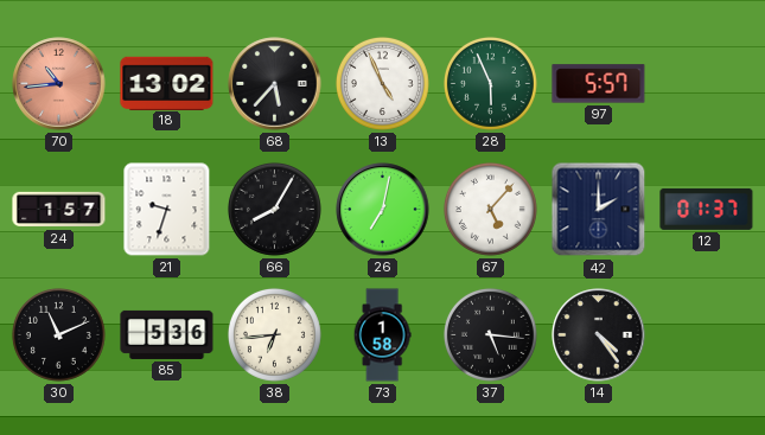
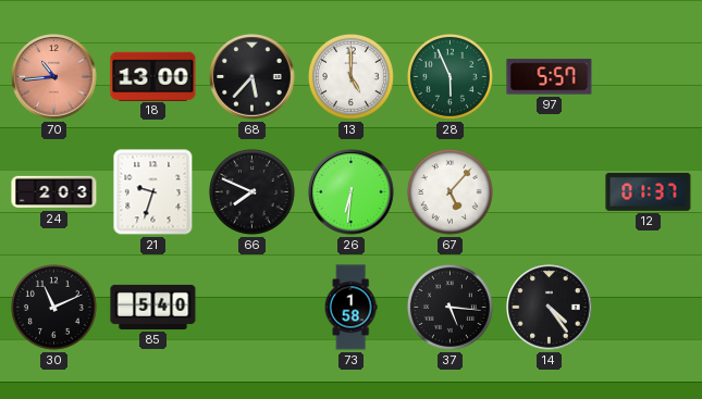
18: 13:02 -> 13:00 (153, 76)
13: 4:56 -> 5:00 (350, 76)
24: 1:57 -> 2:03 (54, 192)
66: 8:05 -> 7:49 (251, 191)
26: 7:02 -> 6:31 (352, 192)
42: 2:00 -> none (599, 210)
85: 5:36 -> 5:40 (153, 307)
38: 6:44 -> none (274, 334)
